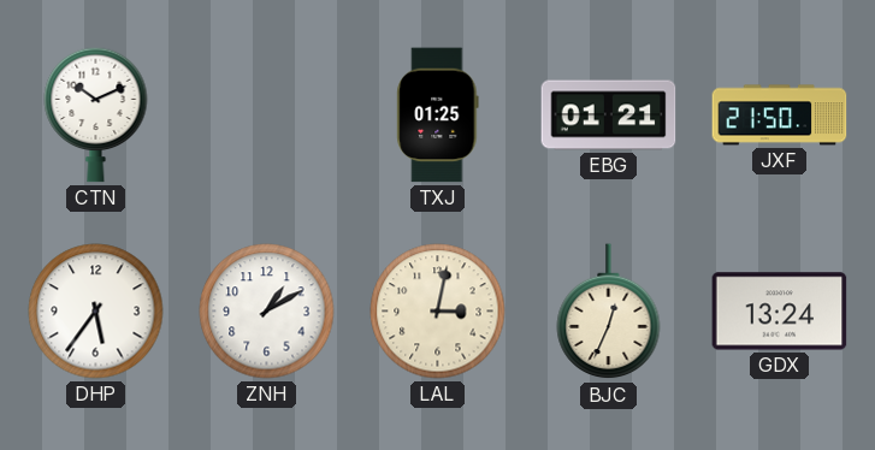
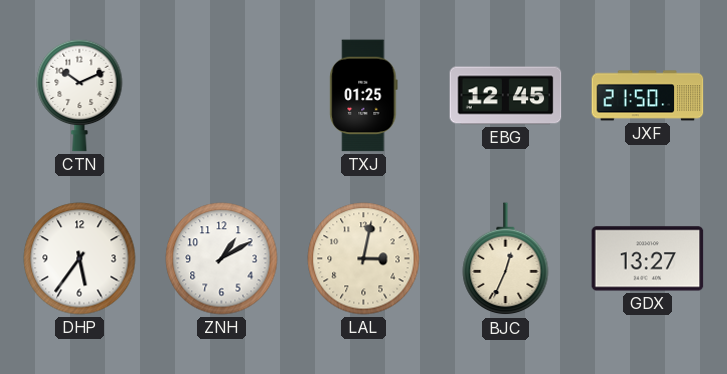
EBG: 01:21 -> 12:45 (506, 96)
GDX: 13:24 -> 13:27 (648, 259)
